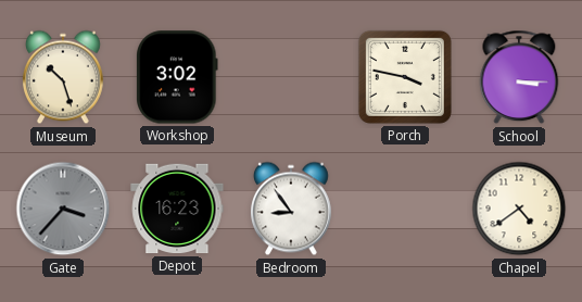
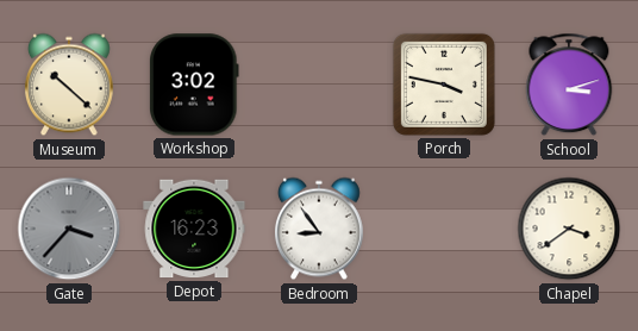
Museum: 10:27 -> 10:22 (69, 85)
School: 3:15 -> 3:12 (569, 85)
Chapel: 4:39 -> 3:39 (569, 229)
